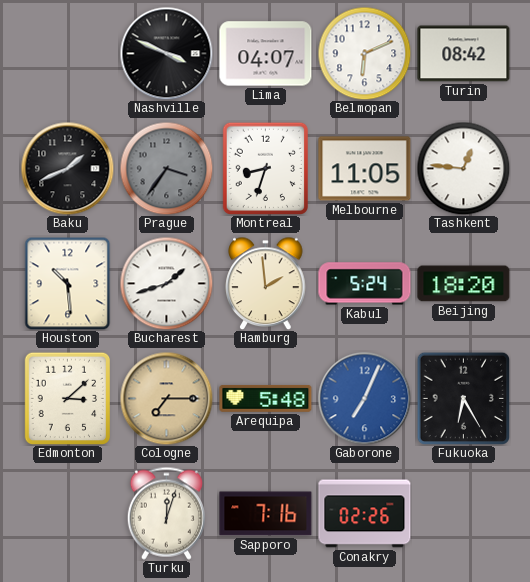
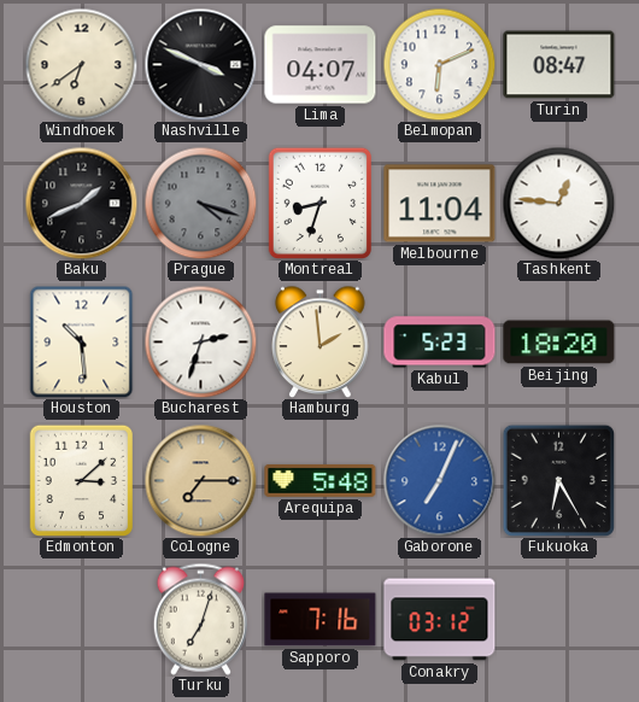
Windhoek: none -> 6:39 (81, 64)
Turin: 08:42 -> 08:47 (559, 65)
Prague: 3:36 -> 4:18 (200, 203)
Melbourne: 11:05 -> 11:04 (440, 204)
Bucharest: 1:42 -> 2:33 (200, 341)
Kabul: 5:24 -> 5:23 (440, 343)
Turku: 12:03 -> 7:03 (200, 619)
Conakry: 02:26 -> 03:12 (440, 620)
